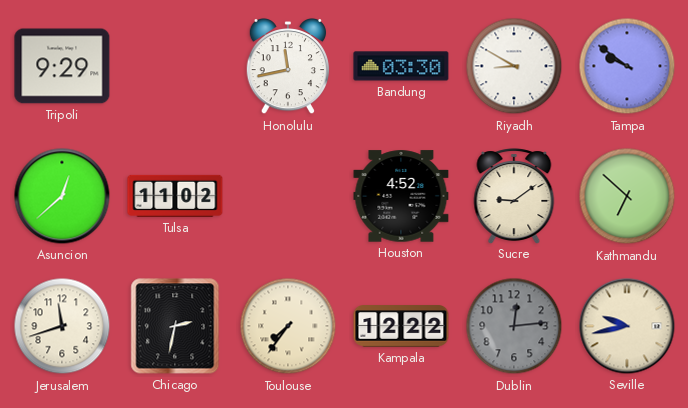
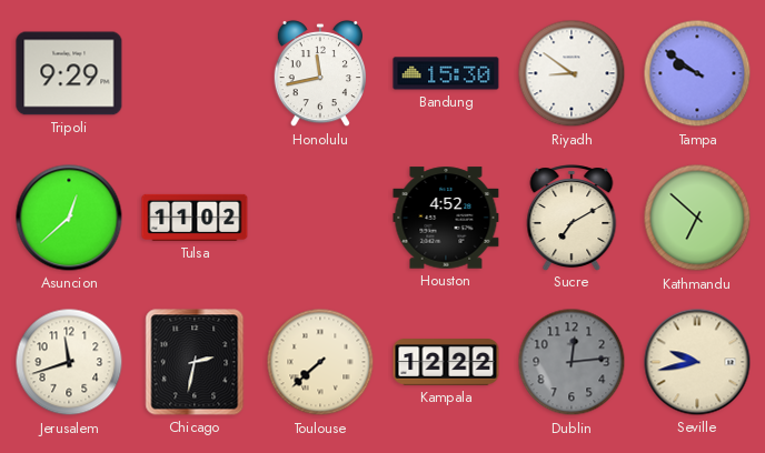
Bandung: 03:30 -> 15:30 (446, 73)
Riyadh: 8:50 -> 8:51 (572, 73)
Sucre: 9:09 -> 7:10 (572, 218)
Toulouse: 7:36 -> 7:38 (320, 362)
